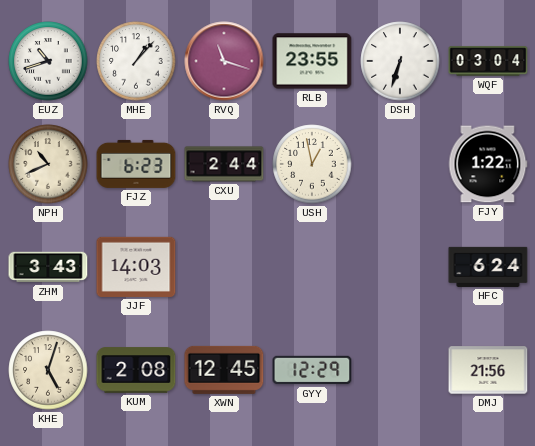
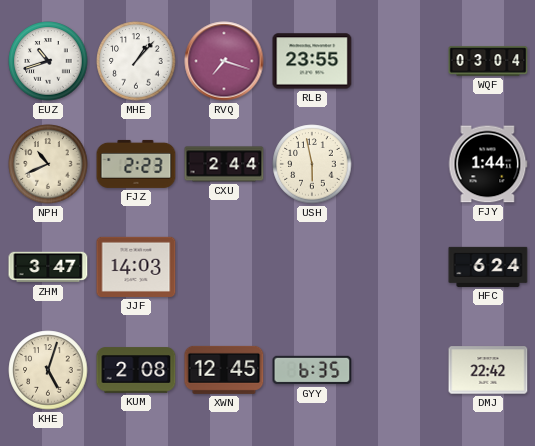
RVQ: 11:18 -> 7:18 (224, 61)
DSH: 6:33 -> none (400, 61)
FJZ: 6:23 -> 2:23 (136, 164)
USH: 12:58 -> 5:58 (312, 164)
FJY: 1:22 -> 1:44 (488, 164)
ZHM: 3:43 -> 3:47 (48, 267)
GYY: 12:29 -> 6:35 (312, 370)
DMJ: 21:56 -> 22:42 (488, 370)
